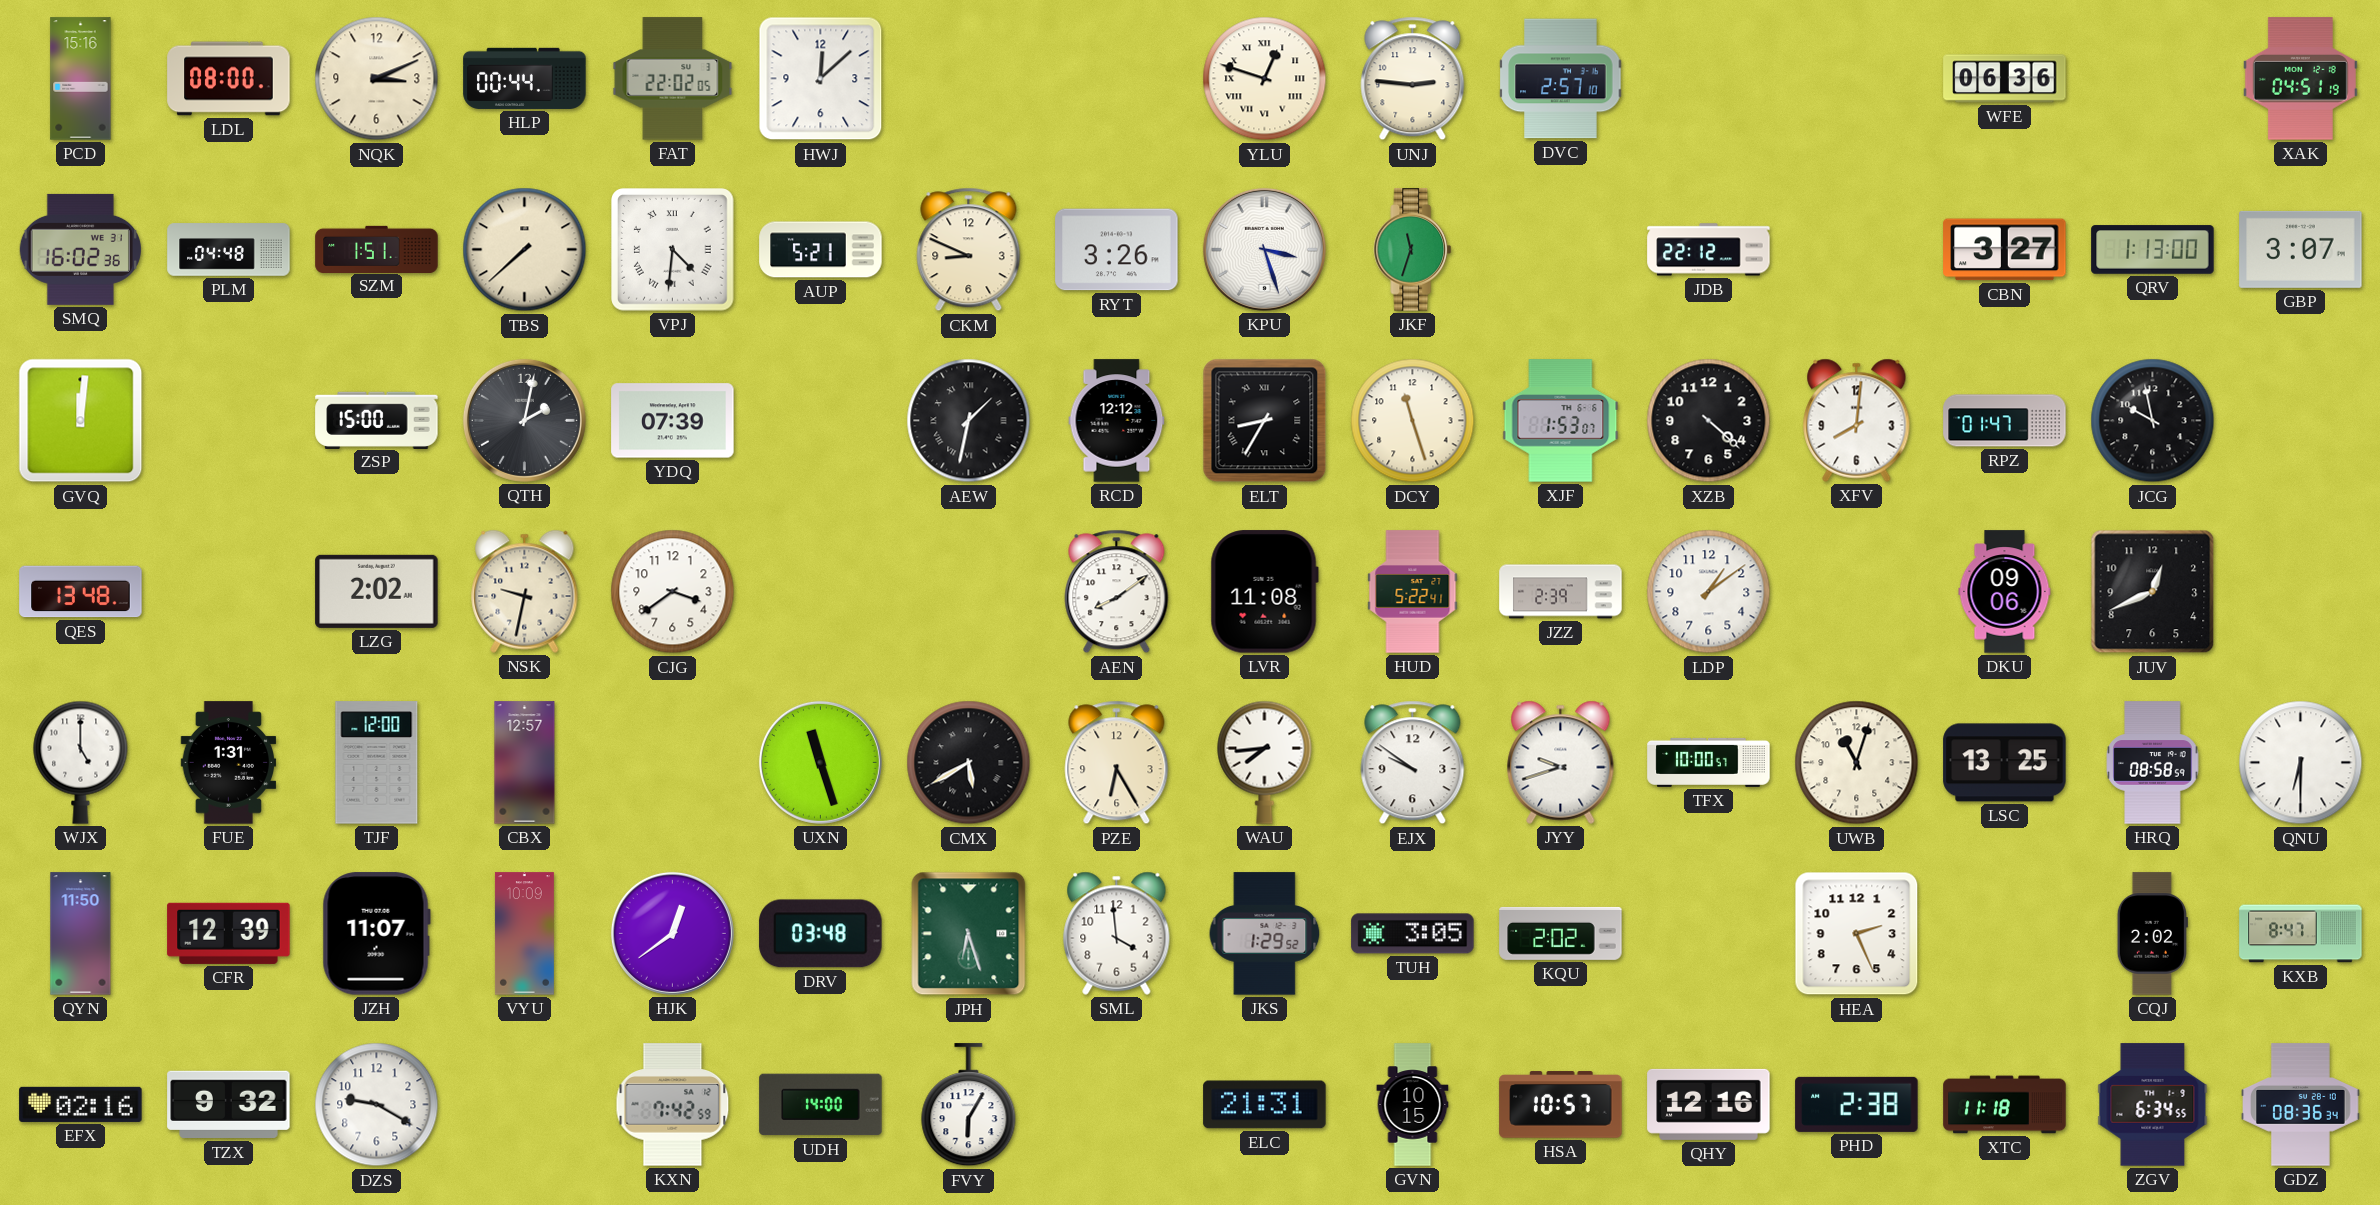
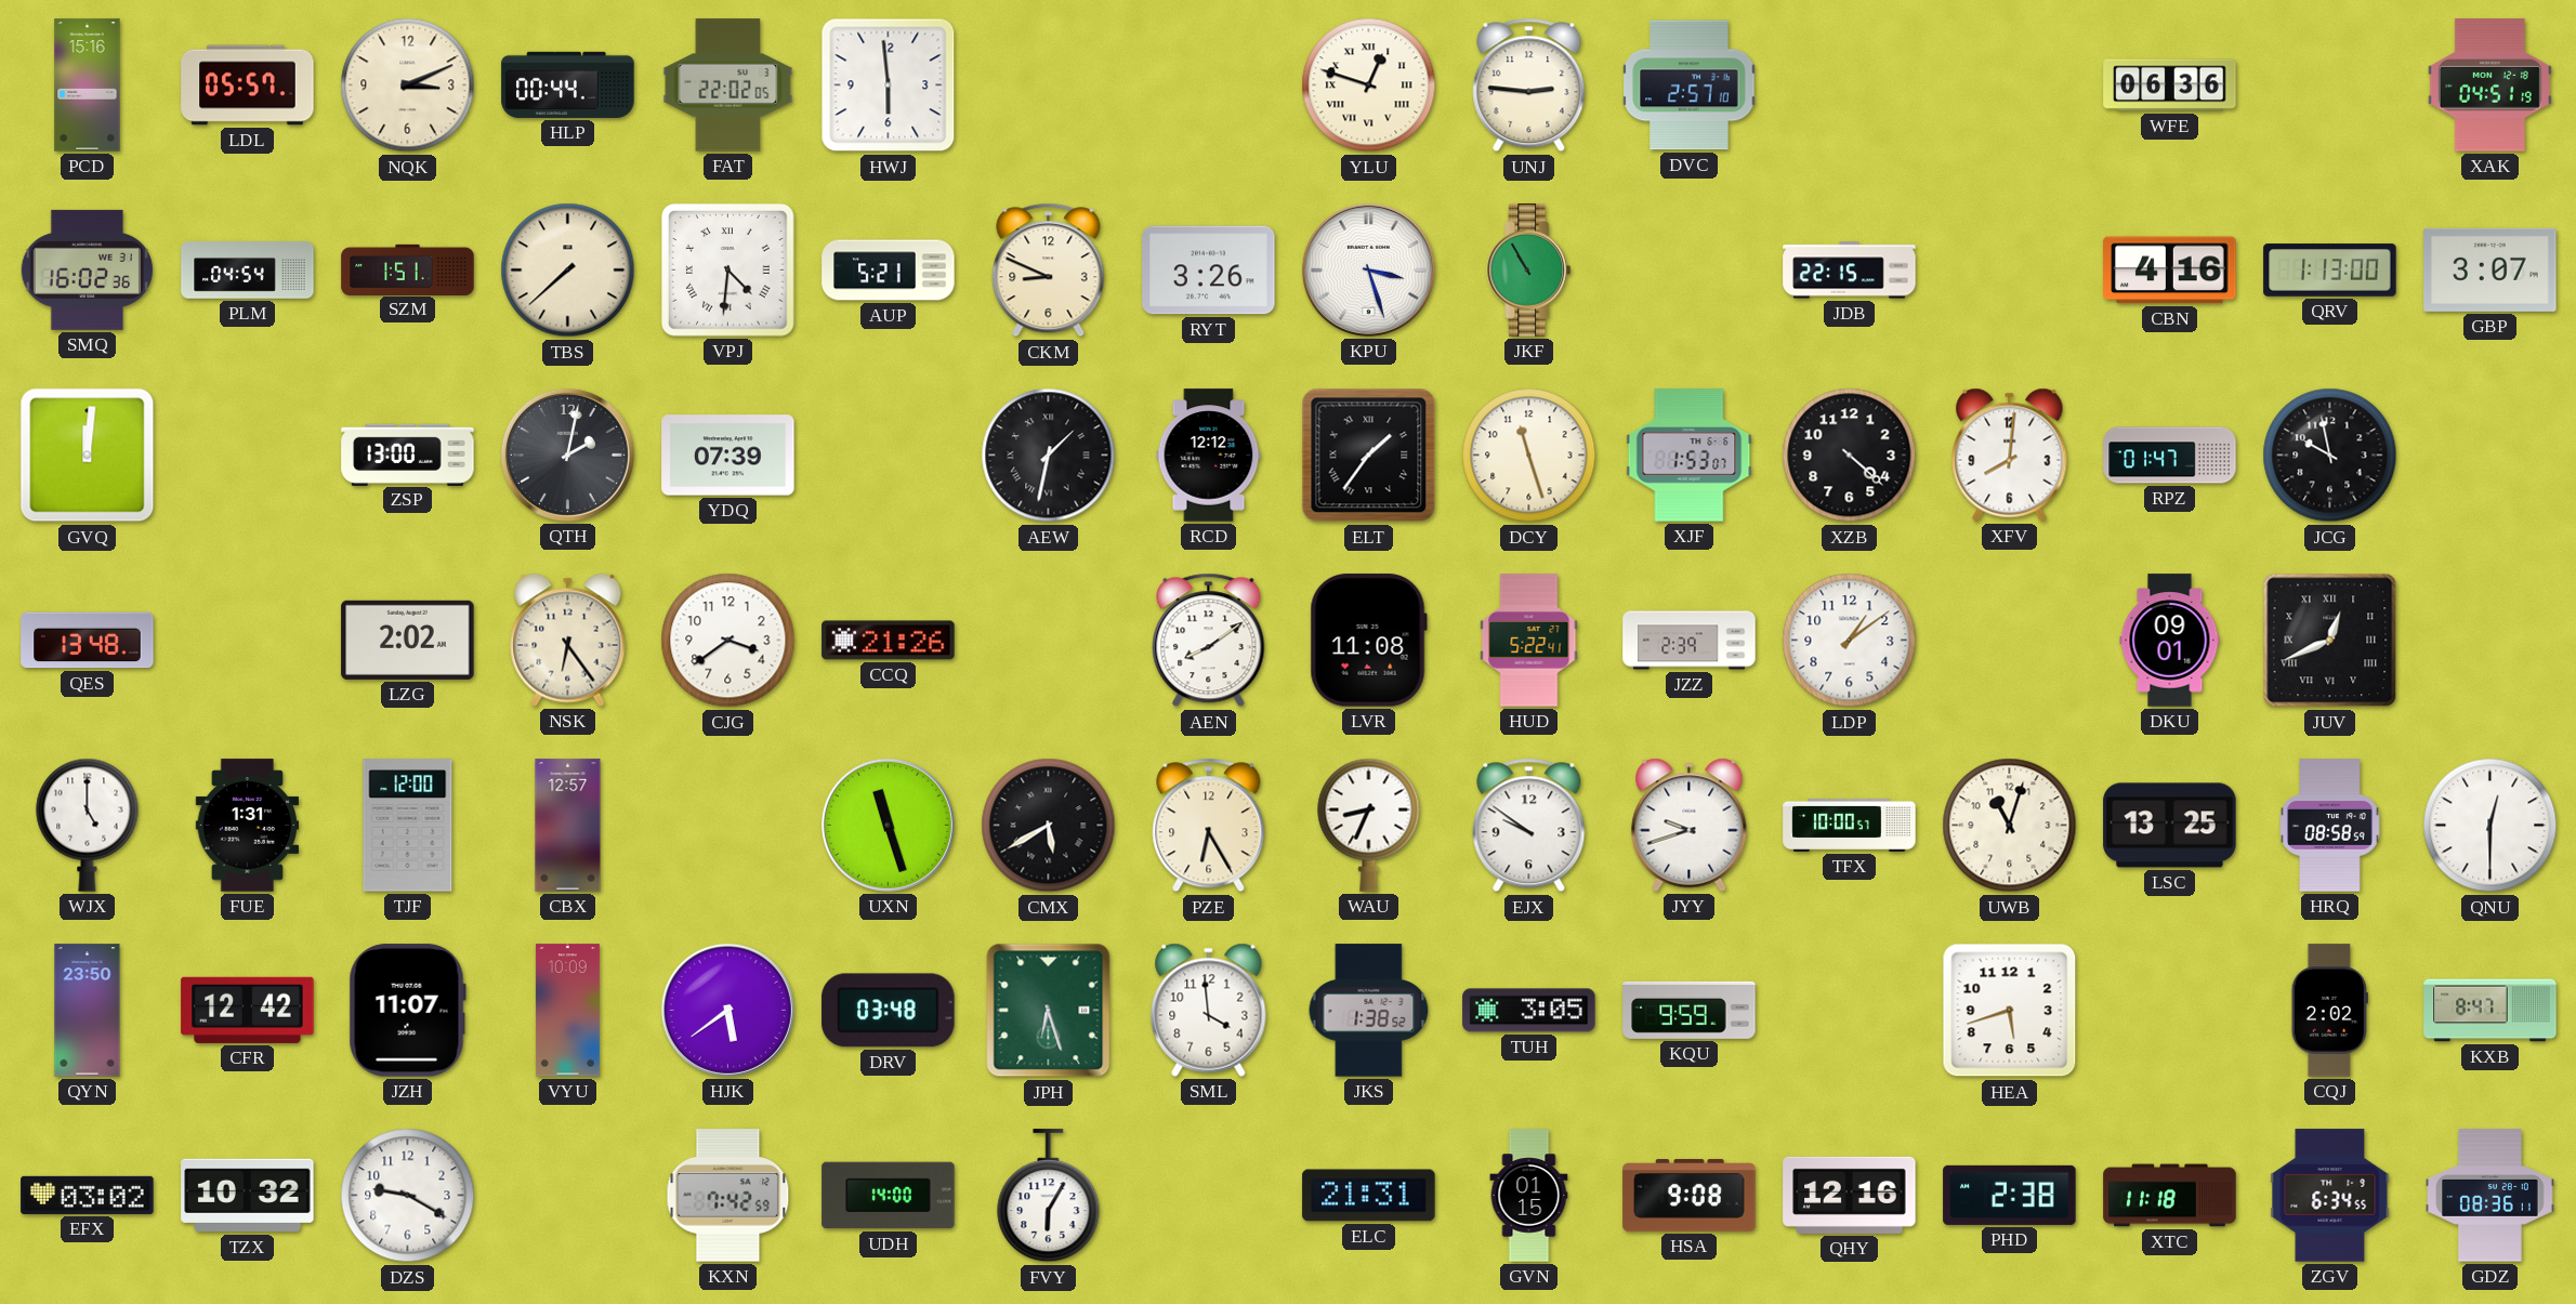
LDL: 08:00 -> 05:57 (248, 85)
HWJ: 12:08 -> 5:59 (889, 85)
PLM: 04:48 -> 04:54 (248, 271)
JKF: 11:33 -> 10:55 (1529, 271)
JDB: 22:12 -> 22:15 (1850, 271)
CBN: 3:27 -> 4:16 (2170, 271)
ZSP: 15:00 -> 13:00 (408, 455)
ELT: 8:35 -> 1:36 (1369, 456)
NSK: 9:32 -> 6:24 (568, 640)
CCQ: none -> 21:26 (889, 641)
DKU: 09:06 -> 09:01 (2170, 641)
JUV numerals: Arabic -> Roman (2330, 641)
WAU: 7:44 -> 8:34 (1369, 825)
QNU: 6:30 -> 12:30 (2490, 826)
QYN: 11:50 -> 23:50 (88, 1011)
CFR: 12:39 -> 12:42 (248, 1010)
HJK: 12:39 -> 5:39 (727, 1010)
JKS: 1:29 -> 1:38 (1369, 1011)
KQU: 2:02 -> 9:59 (1690, 1010)
HEA: 2:26 -> 5:42 (2010, 1011)
EFX: 02:16 -> 03:02 (88, 1195)
TZX: 9:32 -> 10:32 (248, 1196)
GVN: 10:15 -> 01:15 (1529, 1196)
HSA: 10:57 -> 9:08 (1690, 1196)
GDZ: 08:36:34 -> 08:36:11 (2490, 1196)
